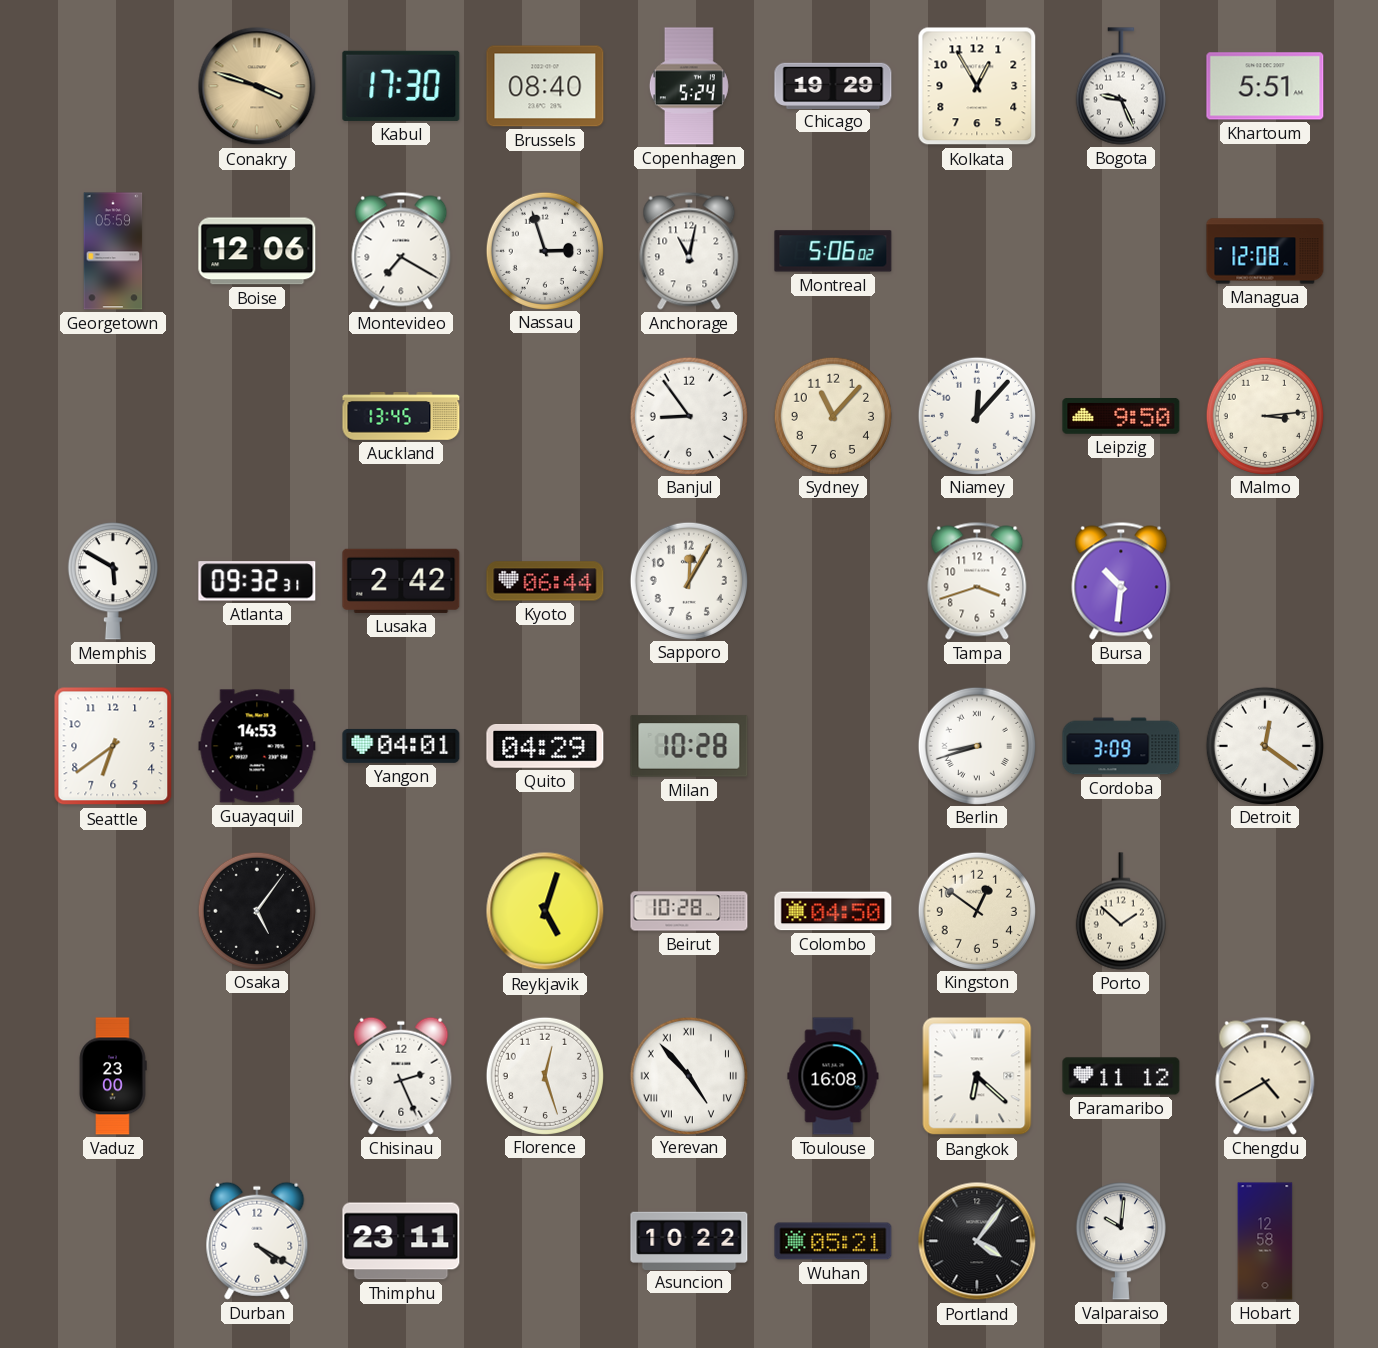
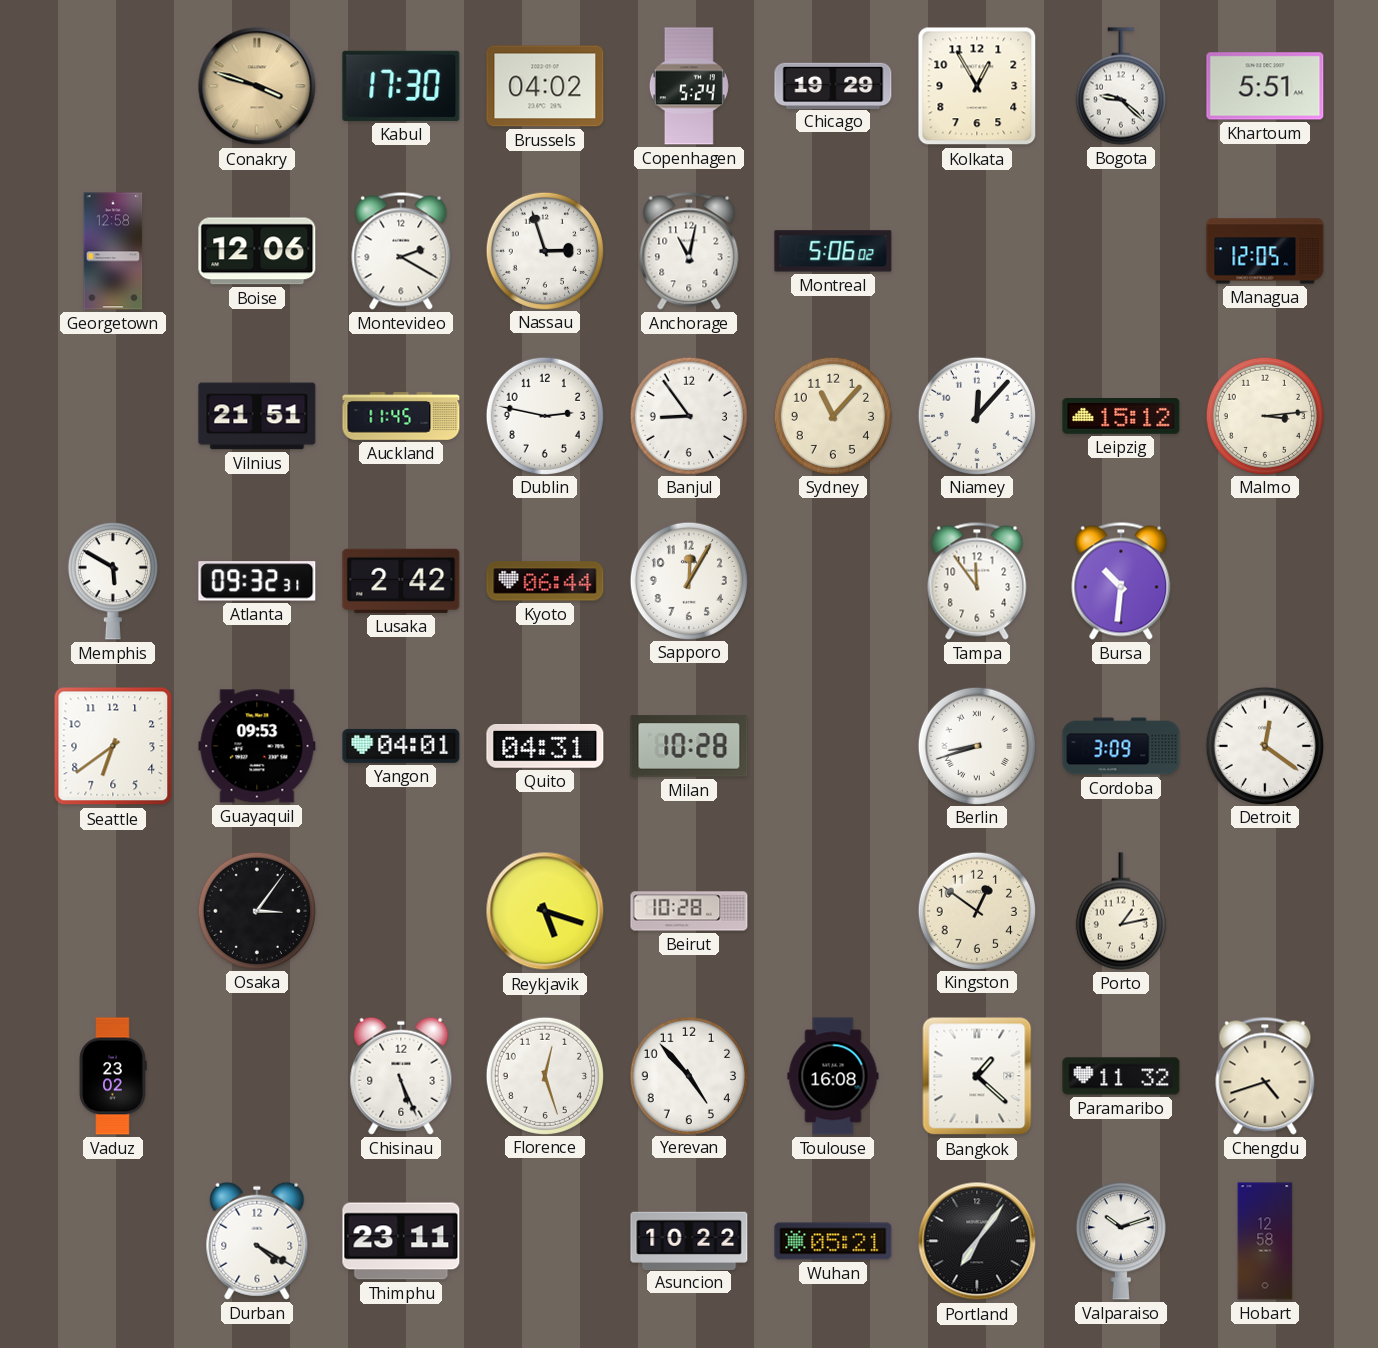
Brussels: 08:40 -> 04:02 (545, 86)
Bogota: 9:26 -> 9:22 (1121, 86)
Georgetown: 05:59 -> 12:58 (113, 251)
Montevideo: 7:20 -> 2:20 (401, 251)
Managua: 12:08 -> 12:05 (1265, 251)
Vilnius: none -> 21:51 (257, 416)
Auckland: 13:45 -> 11:45 (401, 417)
Dublin: none -> 2:47 (544, 415)
Leipzig: 9:50 -> 15:12 (1121, 417)
Tampa: 3:42 -> 11:54 (977, 581)
Guayaquil: 14:53 -> 09:53 (257, 746)
Quito: 04:29 -> 04:31 (545, 747)
Osaka: 5:06 -> 3:06 (256, 910)
Reykjavik: 5:03 -> 5:18 (545, 911)
Colombo: 04:50 -> none (833, 911)
Porto: 1:52 -> 1:13 (1121, 911)
Vaduz: 23:00 -> 23:02 (113, 1076)
Chisinau: 2:26 -> 5:26 (401, 1076)
Yerevan numerals: Roman -> Arabic (688, 1075)
Bangkok: 6:22 -> 1:22 (977, 1076)
Paramaribo: 11:12 -> 11:32 (1121, 1076)
Chengdu: 4:40 -> 4:42 (1265, 1076)
Portland: 4:06 -> 7:06 (977, 1241)
Valparaiso: 10:01 -> 10:12 (1121, 1241)
